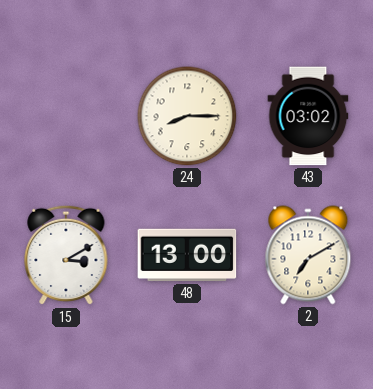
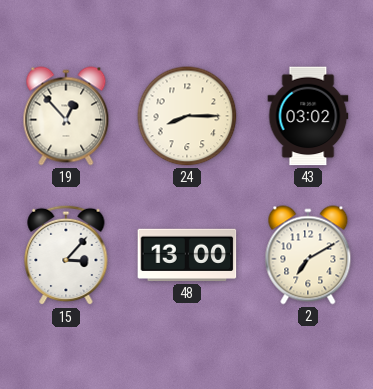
19: none -> 12:53 (66, 116)
15: 3:10 -> 3:07 (66, 255)
